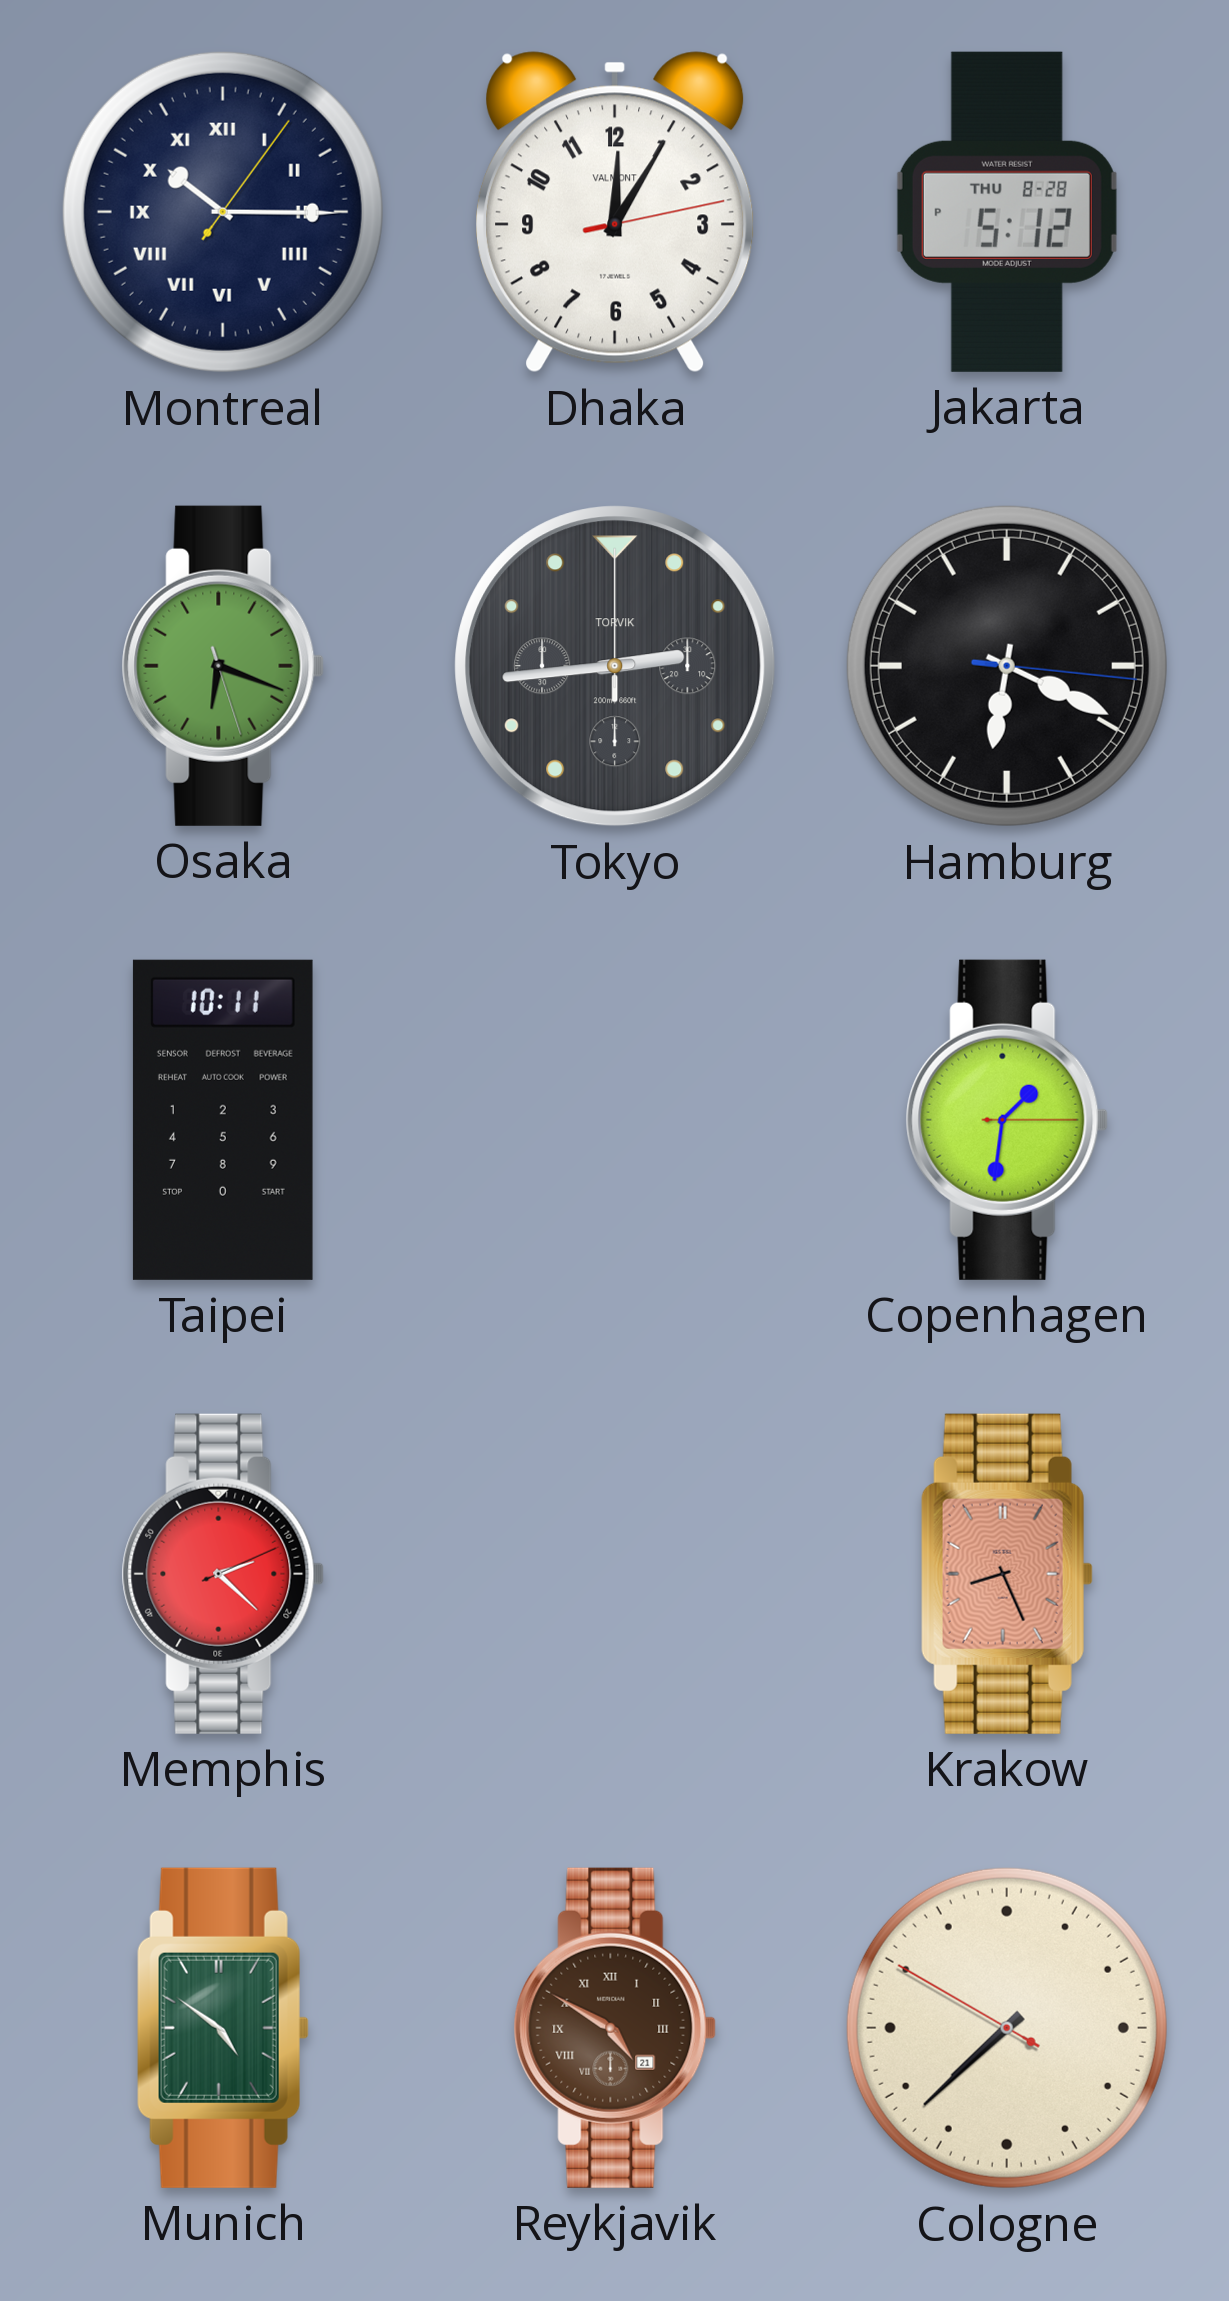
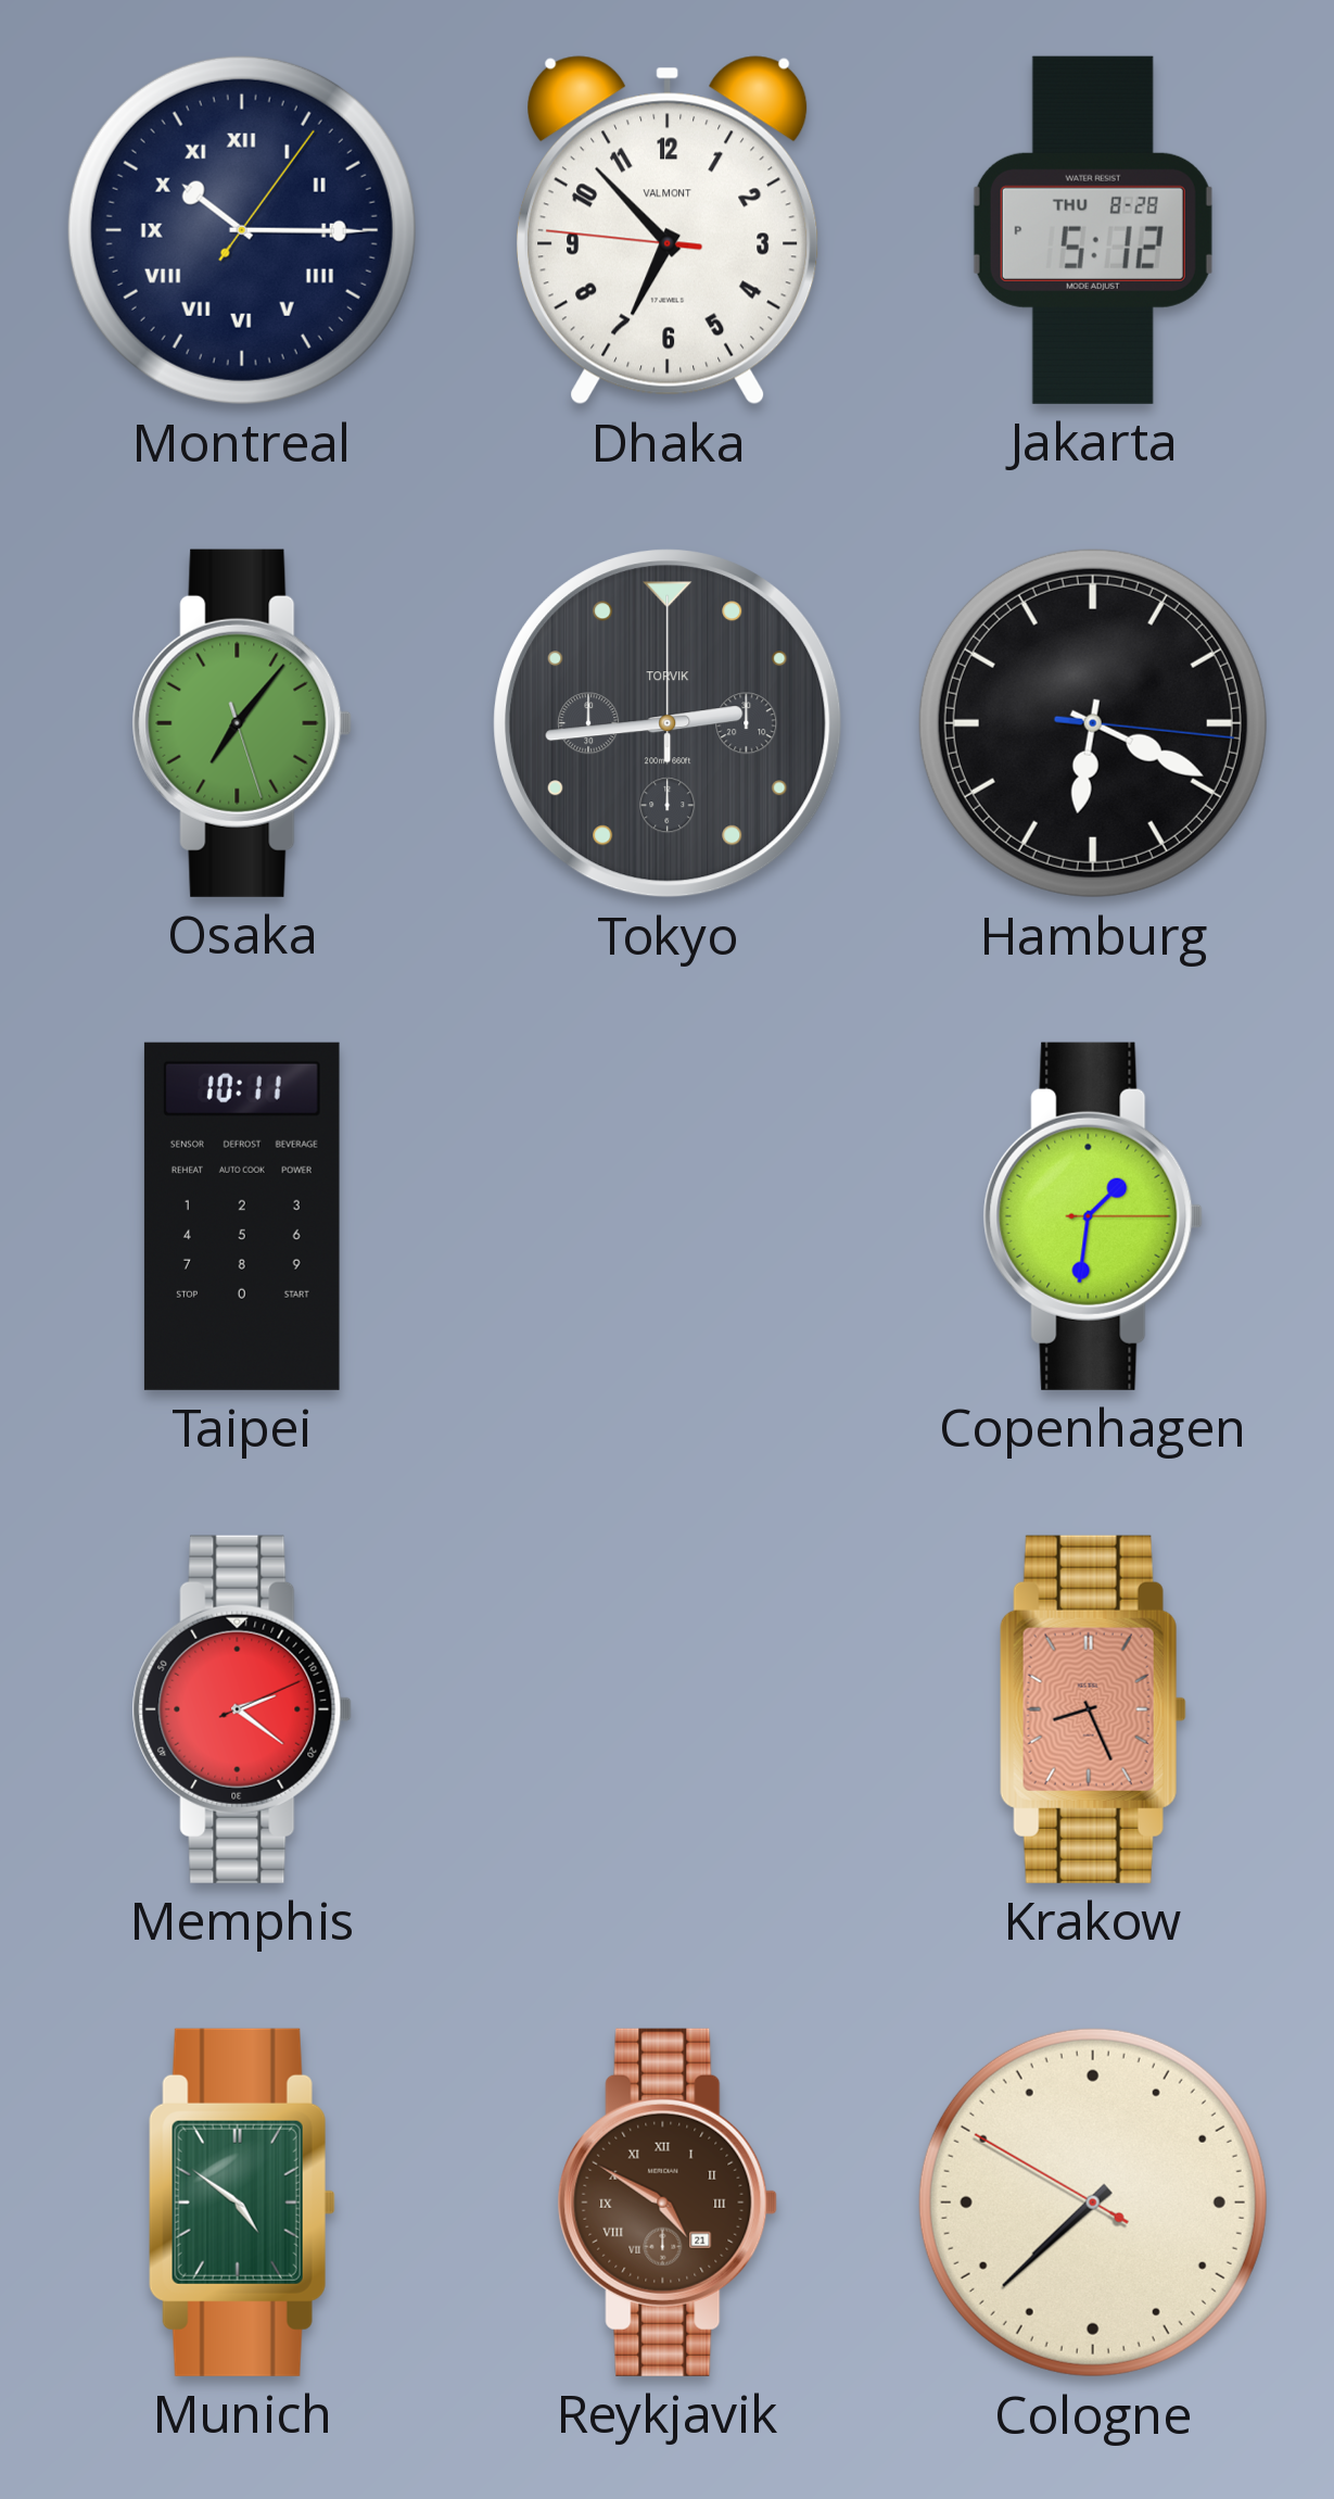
Dhaka: 12:05 -> 6:52 (668, 230)
Osaka: 6:18 -> 7:06 (242, 723)
Memphis: 2:22 -> 2:21 (242, 1709)
